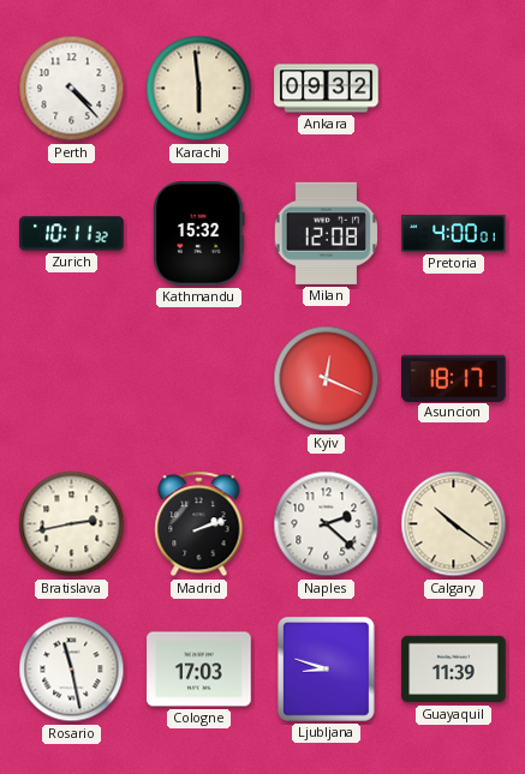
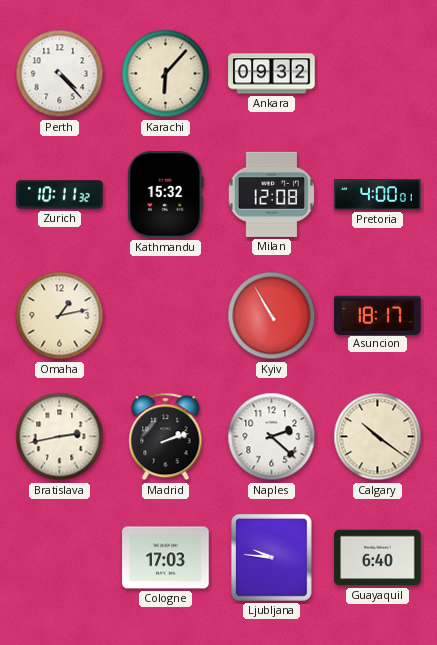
Karachi: 5:59 -> 6:07 (166, 74)
Omaha: none -> 1:13 (60, 316)
Kyiv: 12:19 -> 10:55 (272, 316)
Rosario: 11:28 -> none (72, 670)
Ljubljana: 8:48 -> 9:46 (271, 557)
Guayaquil: 11:39 -> 6:40 (378, 558)
